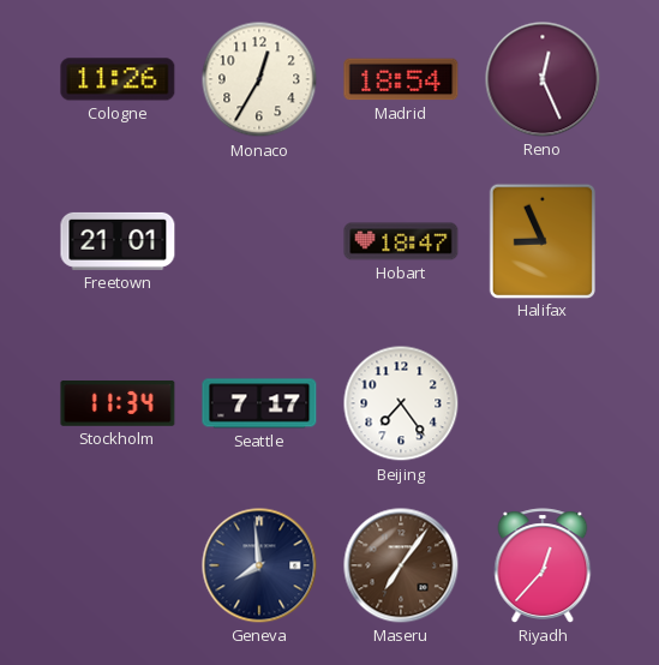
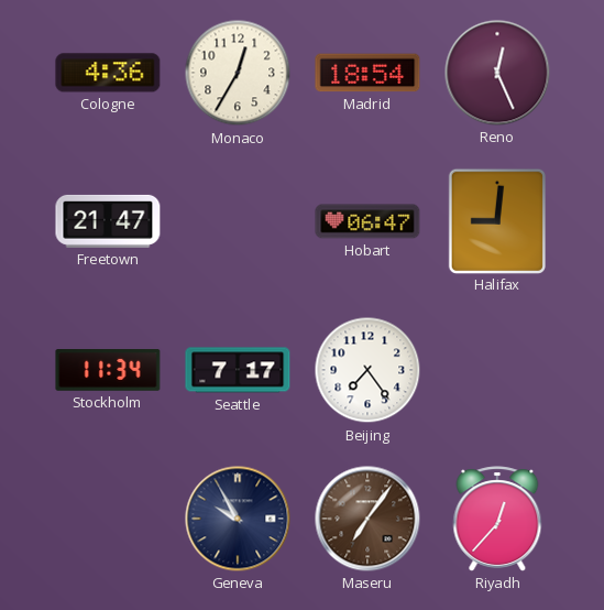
Cologne: 11:26 -> 4:36 (108, 73)
Freetown: 21:01 -> 21:47 (108, 221)
Hobart: 18:47 -> 06:47 (367, 221)
Halifax: 8:56 -> 9:01 (497, 220)
Geneva: 7:59 -> 9:55 (238, 519)
